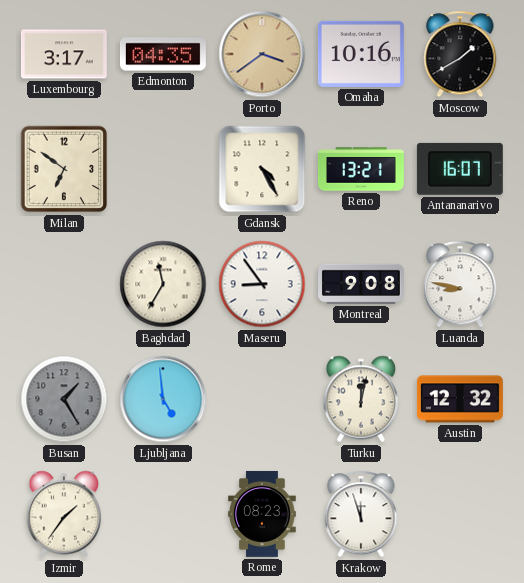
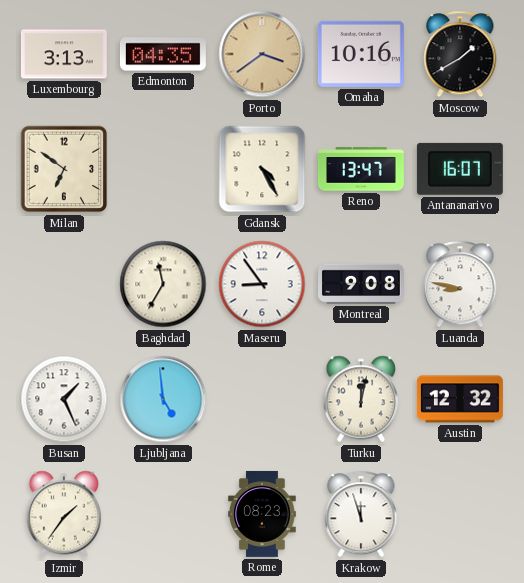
Luxembourg: 3:17 -> 3:13 (64, 54)
Reno: 13:21 -> 13:47 (361, 169)
Busan: 1:25 -> 1:26 (64, 399)
Busan dial: grey -> white (64, 399)
